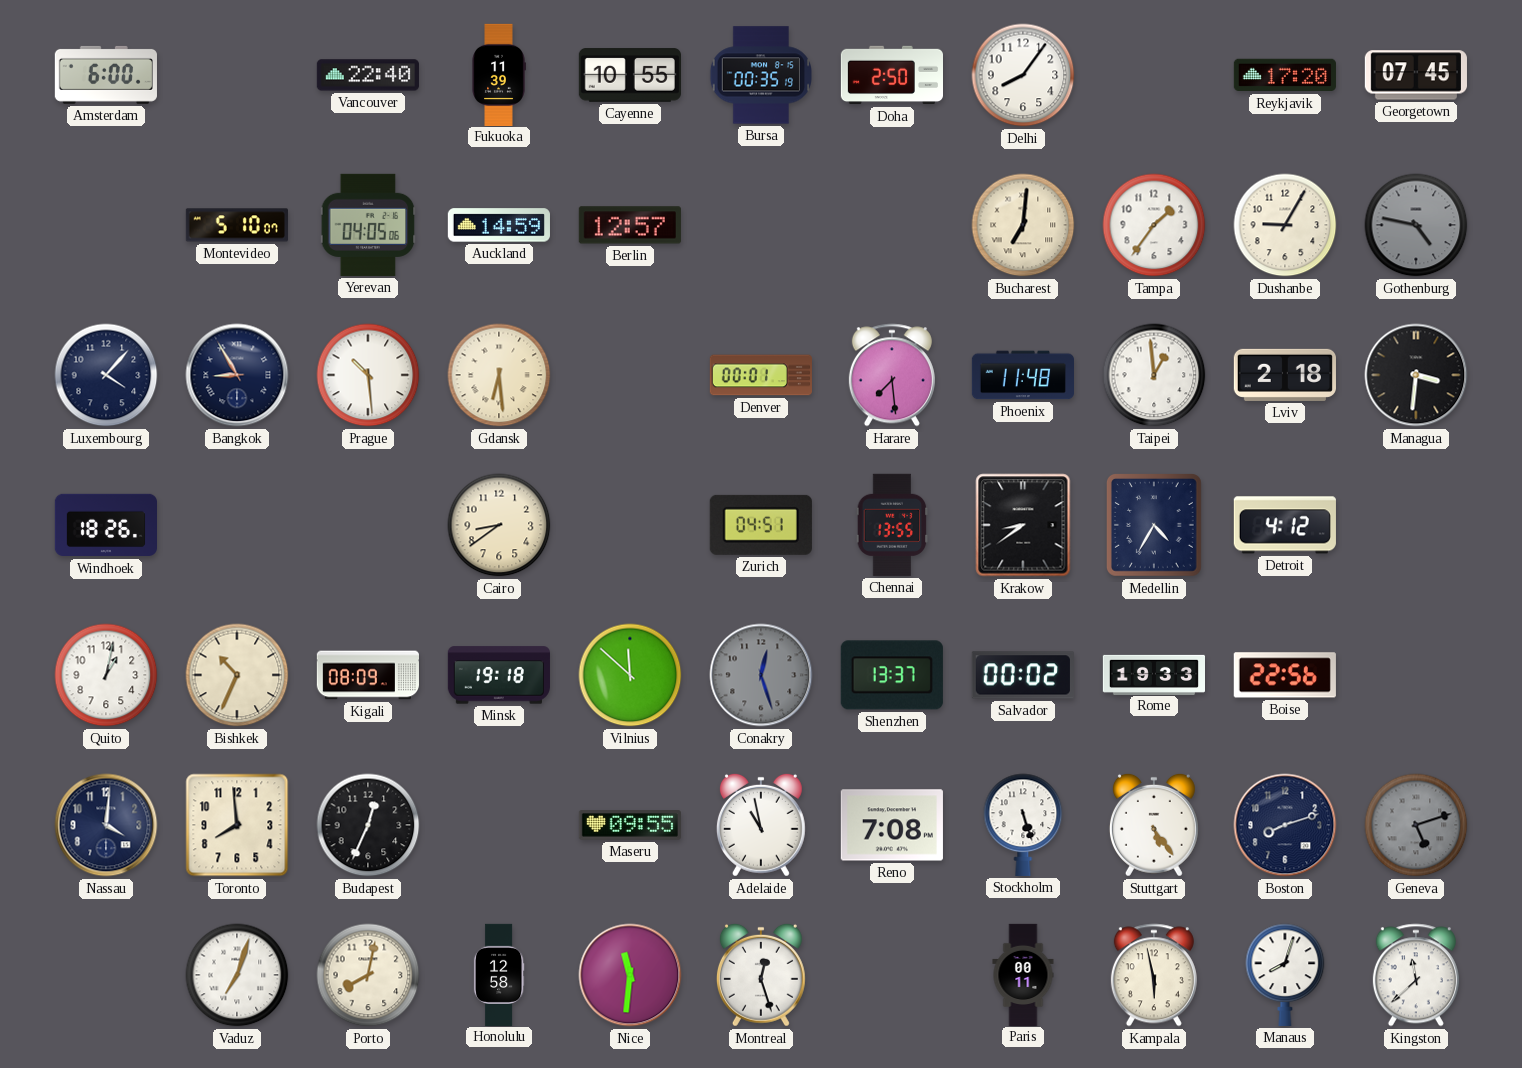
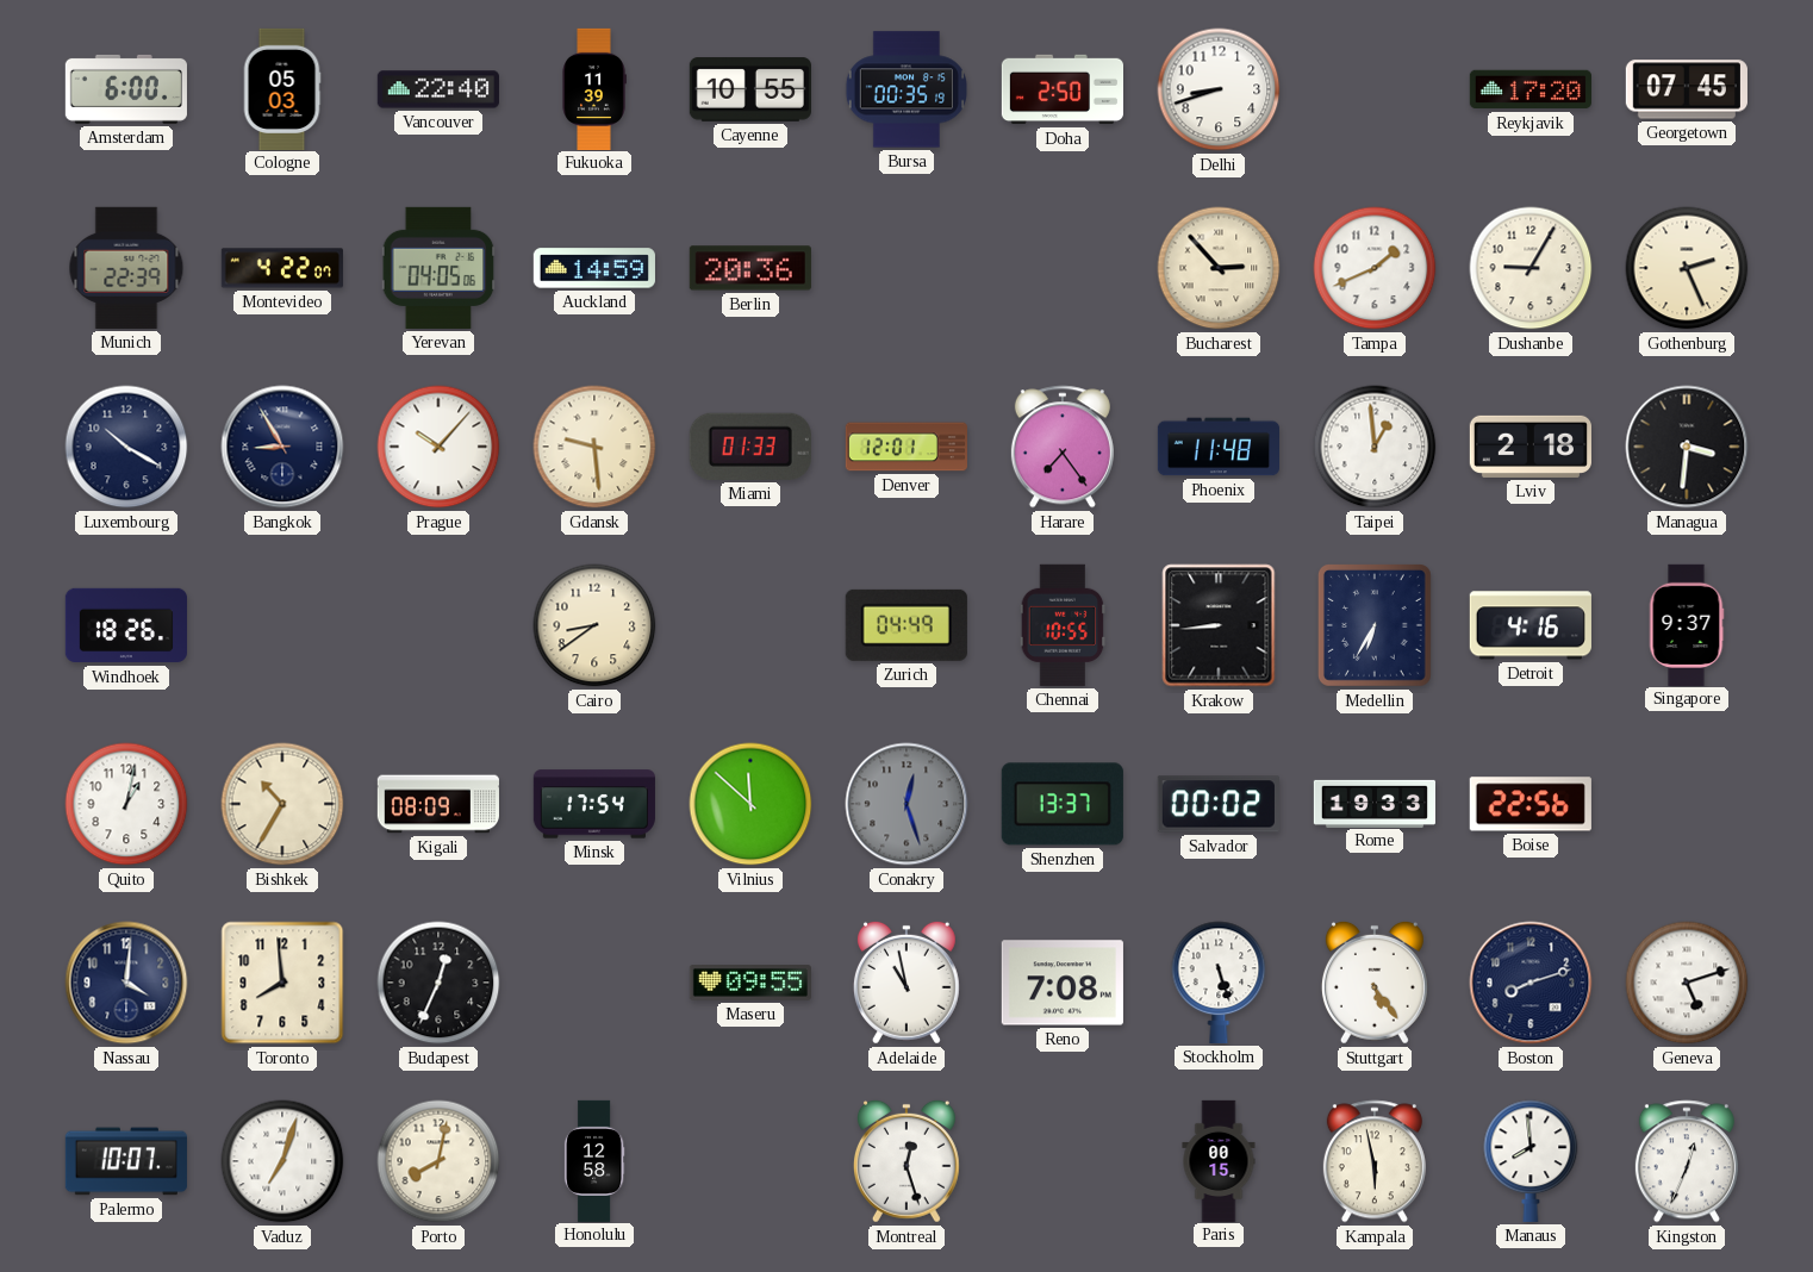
Cologne: none -> 05:03 (282, 88)
Delhi: 8:06 -> 8:42 (1219, 89)
Munich: none -> 22:39 (126, 268)
Montevideo: 5:10 -> 4:22 (282, 268)
Berlin: 12:57 -> 20:36 (750, 268)
Bucharest: 7:01 -> 2:53 (1219, 268)
Tampa: 1:36 -> 1:41 (1375, 268)
Gothenburg: 4:47 -> 2:26 (1687, 268)
Gothenburg dial: grey -> cream (1687, 268)
Luxembourg: 4:07 -> 10:20 (126, 447)
Prague: 10:29 -> 10:07 (438, 447)
Gdansk: 6:29 -> 9:29 (594, 447)
Miami: none -> 01:33 (750, 447)
Denver: 00:01 -> 12:01 (906, 447)
Harare: 7:29 -> 7:24 (1063, 447)
Zurich: 04:51 -> 04:49 (906, 625)
Chennai: 13:55 -> 10:55 (1063, 625)
Krakow: 8:39 -> 8:44 (1219, 625)
Medellin: 4:35 -> 6:35 (1375, 626)
Detroit: 4:12 -> 4:16 (1531, 625)
Singapore: none -> 9:37 (1687, 624)
Bishkek: 10:34 -> 10:35 (282, 804)
Minsk: 19:18 -> 17:54 (594, 804)
Geneva dial: grey -> white (1687, 983)
Palermo: none -> 10:07 (126, 1161)
Nice: 11:31 -> none (630, 975)
Paris: 00:11 -> 00:15 (1219, 1160)
Manaus: 8:03 -> 7:59 (1531, 1161)
Kingston: 11:38 -> 12:34 (1687, 1161)
